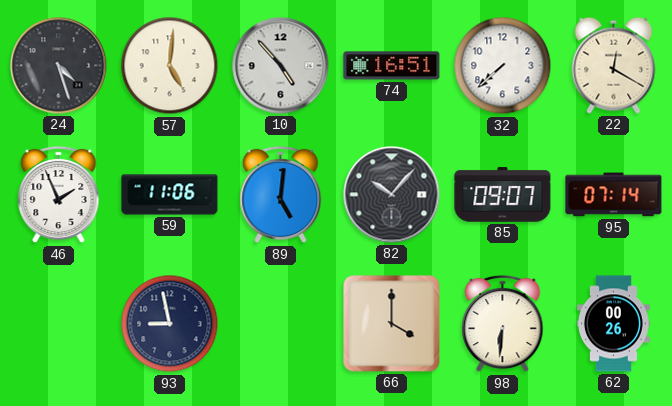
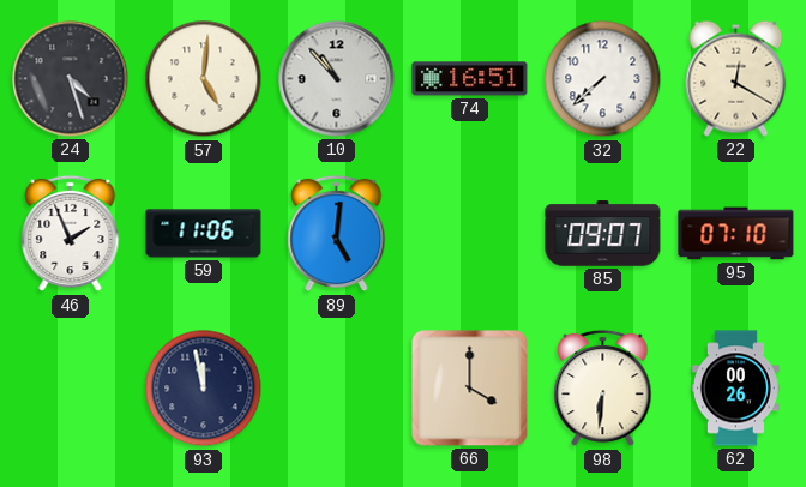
10: 4:53 -> 10:53 (337, 79)
82: 10:07 -> none (392, 195)
95: 07:14 -> 07:10 (736, 234)
93: 8:58 -> 11:58 (204, 389)
